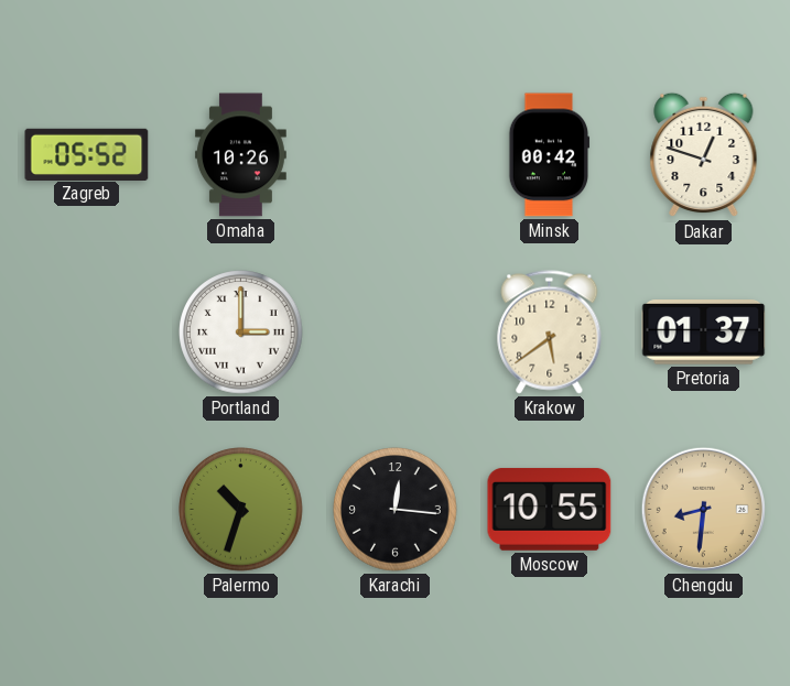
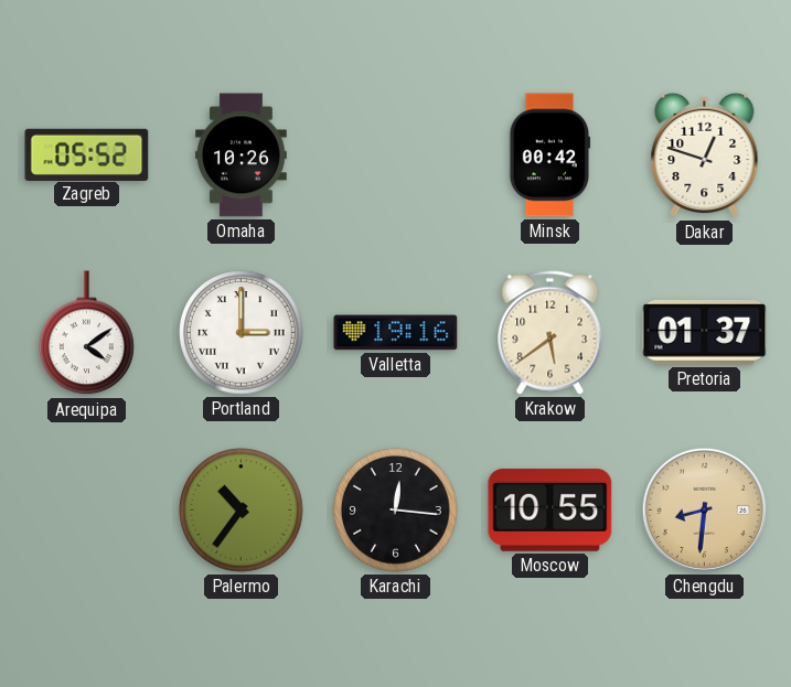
Arequipa: none -> 4:09 (87, 333)
Valletta: none -> 19:16 (396, 333)
Palermo: 10:33 -> 10:36 (242, 511)
